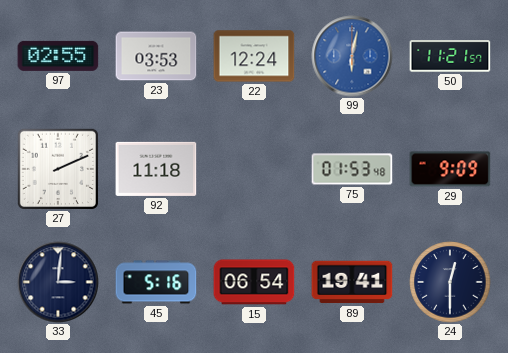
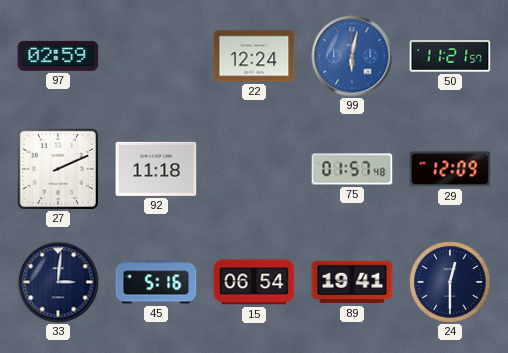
97: 02:55 -> 02:59 (58, 56)
23: 03:53 -> none (156, 56)
75: 01:53 -> 01:57 (352, 169)
29: 9:09 -> 12:09 (450, 169)
